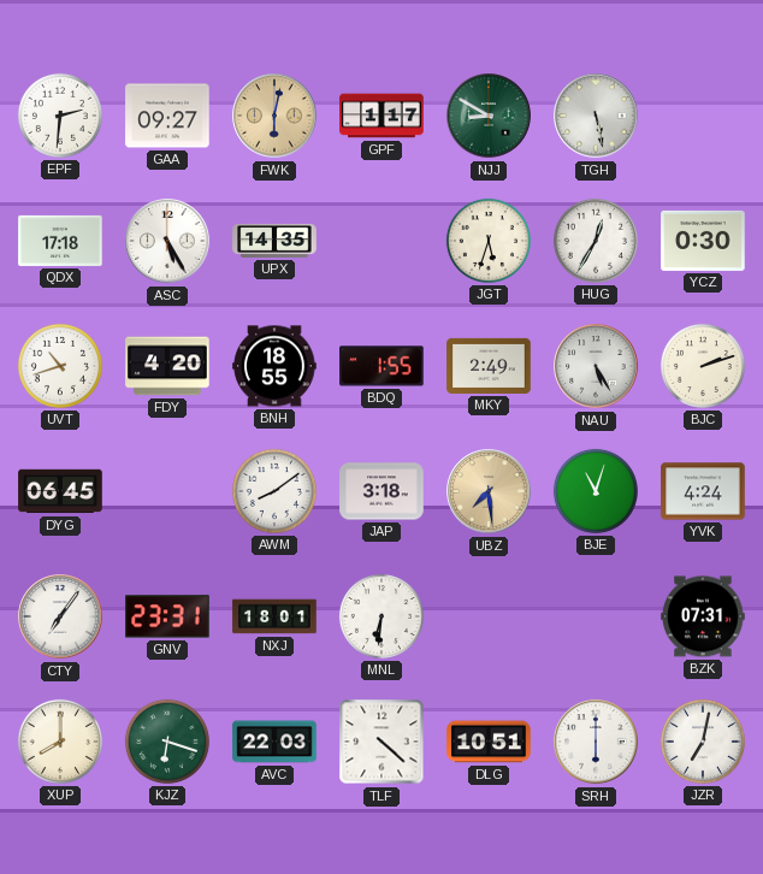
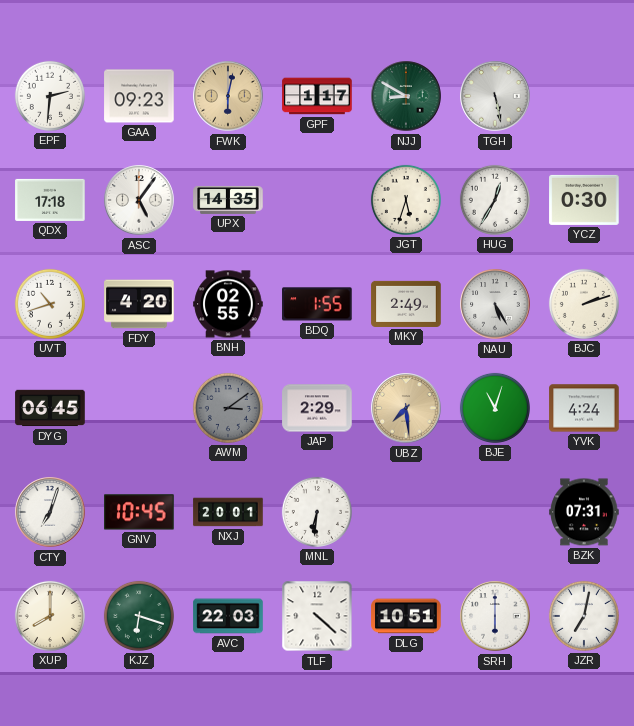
GAA: 09:27 -> 09:23 (139, 96)
ASC: 5:25 -> 5:06 (139, 200)
BNH: 18:55 -> 02:55 (228, 304)
AWM: 8:09 -> 3:09 (228, 408)
AWM dial: white -> grey (228, 408)
JAP: 3:18 -> 2:29 (317, 408)
CTY: 7:06 -> 7:03 (50, 512)
GNV: 23:31 -> 10:45 (139, 512)
NXJ: 18:01 -> 20:01 (228, 512)
